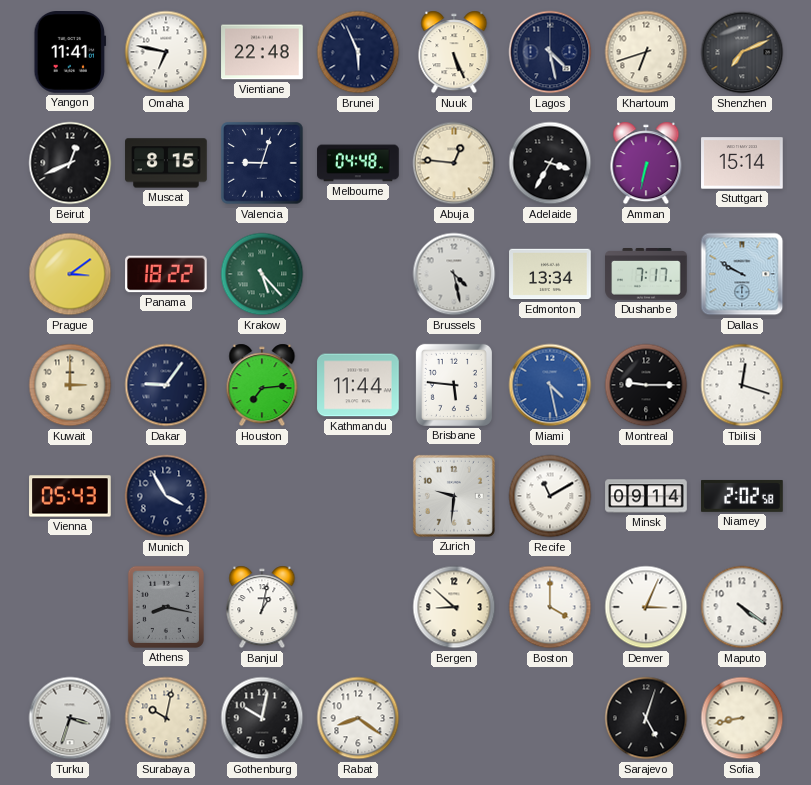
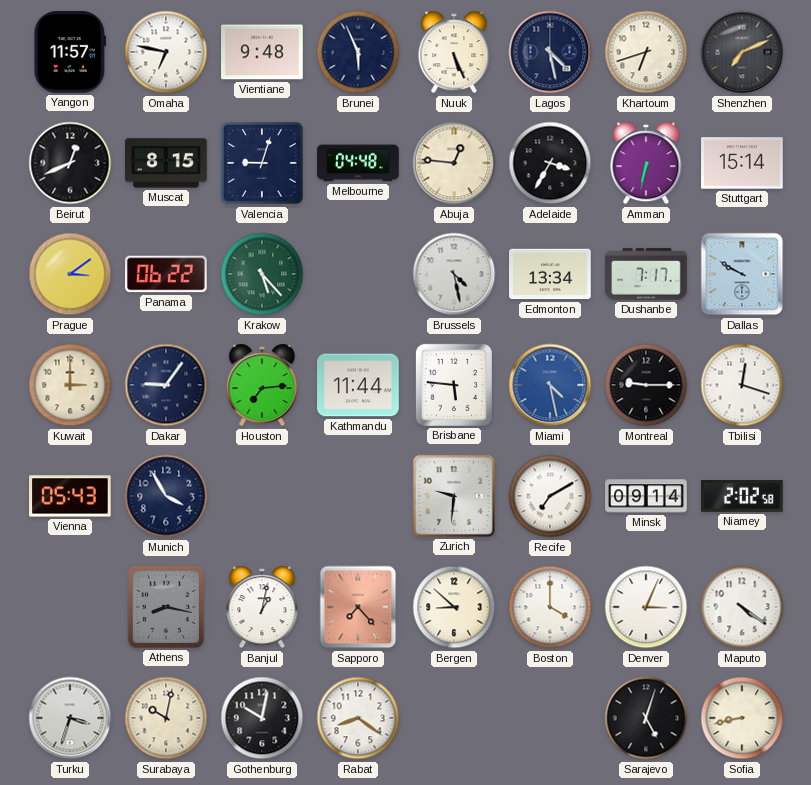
Yangon: 11:41 -> 11:57 (70, 53)
Vientiane: 22:48 -> 9:48 (262, 52)
Panama: 18:22 -> 06:22 (166, 274)
Recife: 11:10 -> 7:10 (550, 496)
Sapporo: none -> 7:23 (358, 607)
